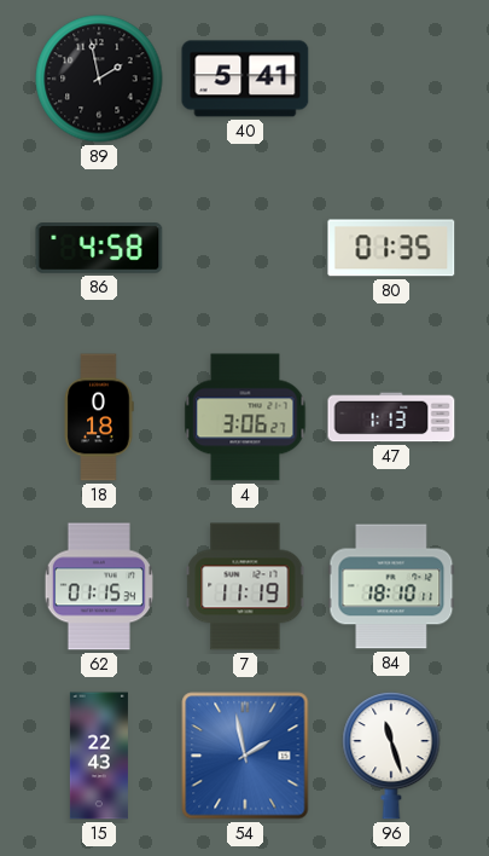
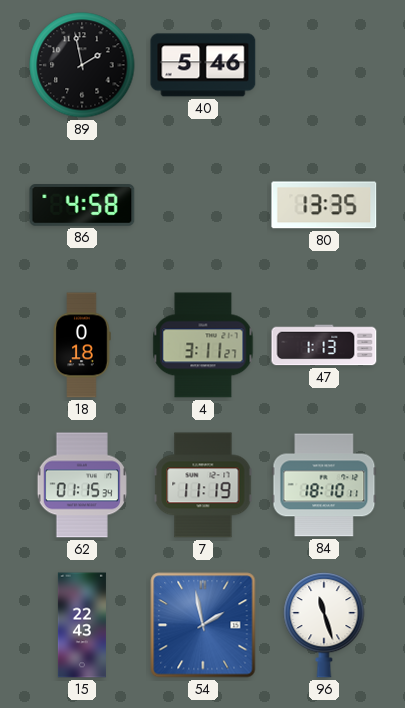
40: 5:41 -> 5:46 (203, 65)
80: 01:35 -> 13:35 (324, 205)
4: 3:06 -> 3:11 (203, 345)
